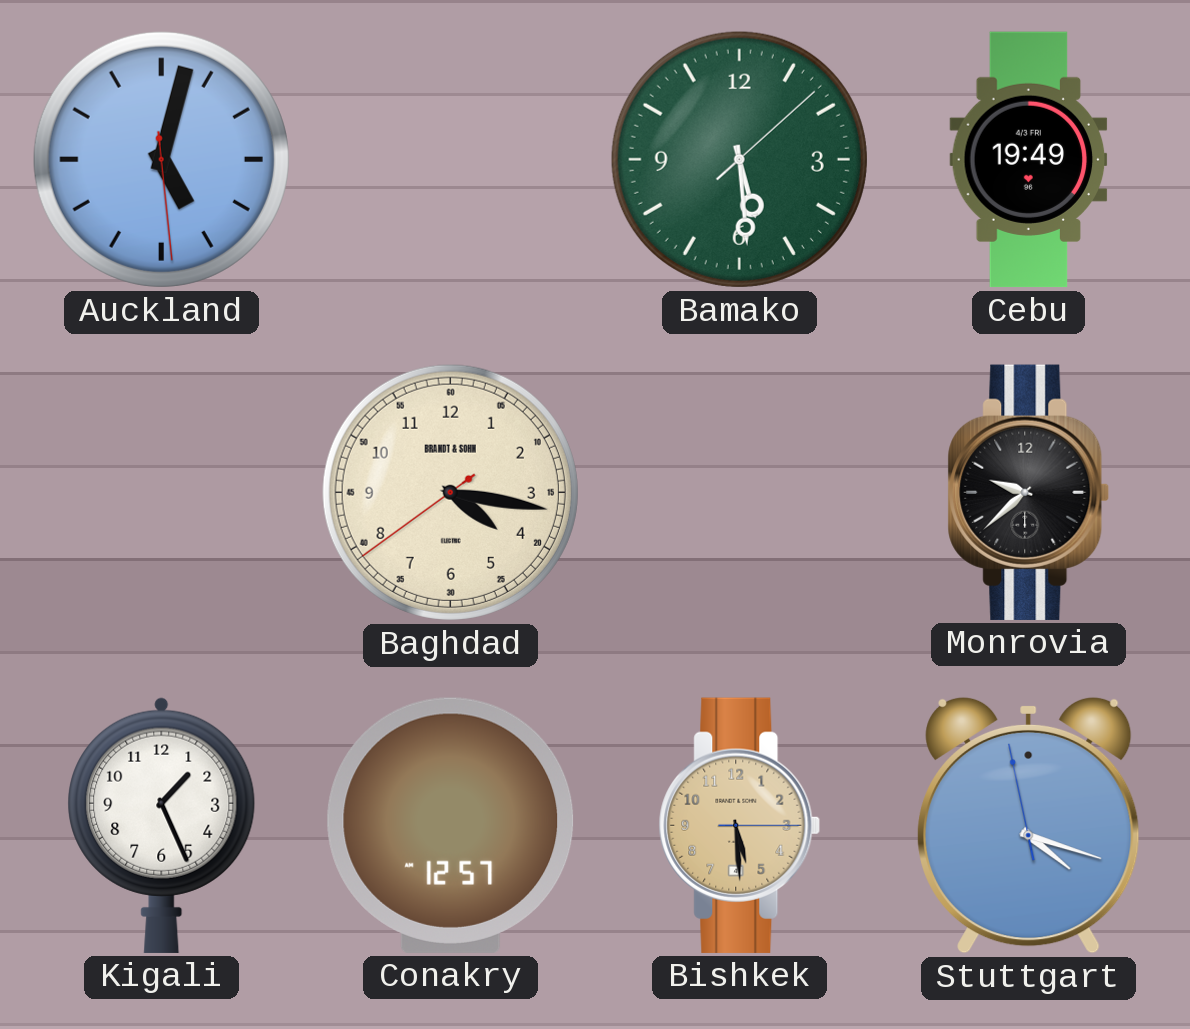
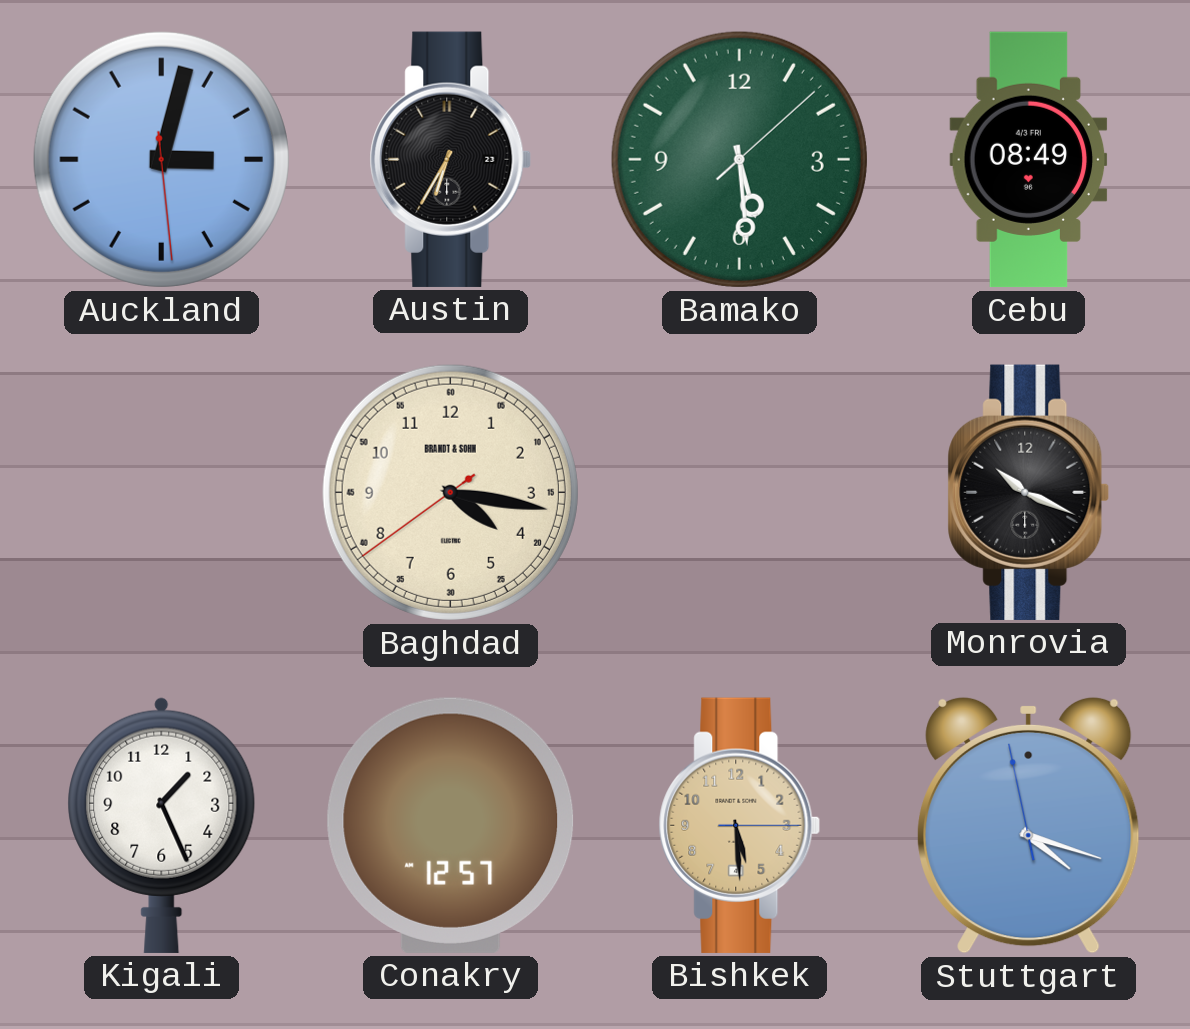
Auckland: 5:02 -> 3:02 (161, 159)
Austin: none -> 6:35 (451, 159)
Cebu: 19:49 -> 08:49 (1029, 160)
Monrovia: 9:38 -> 10:19 (1029, 492)
